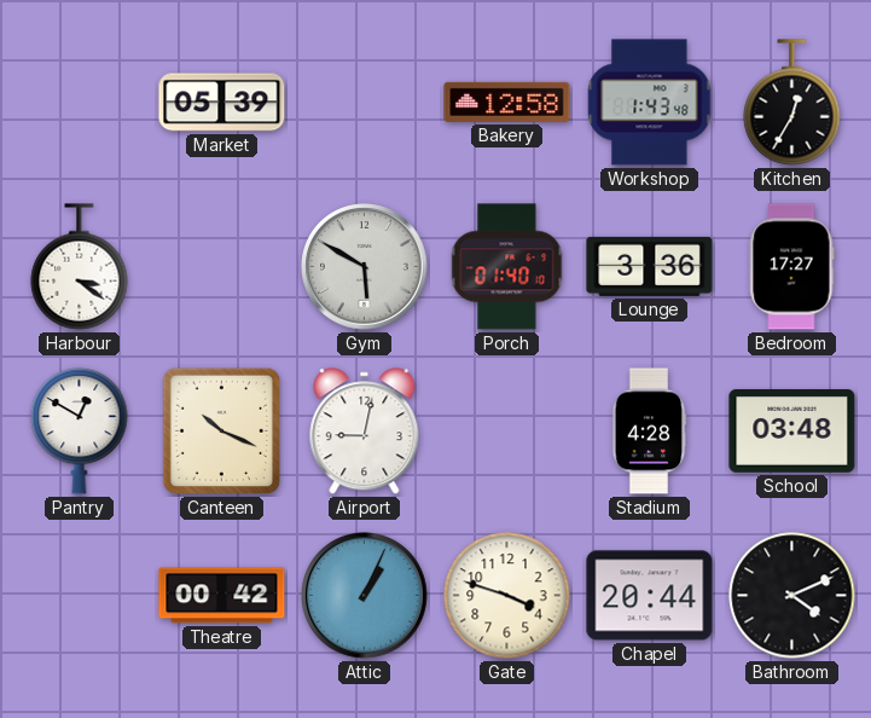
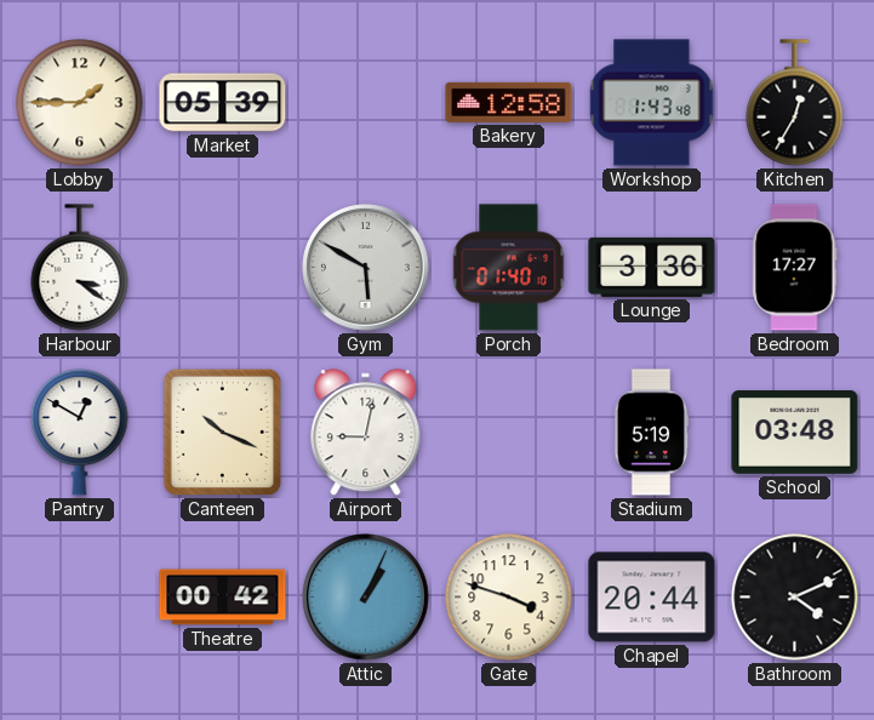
Lobby: none -> 1:45 (80, 103)
Stadium: 4:28 -> 5:19 (651, 433)
